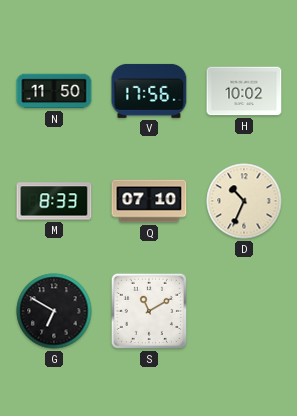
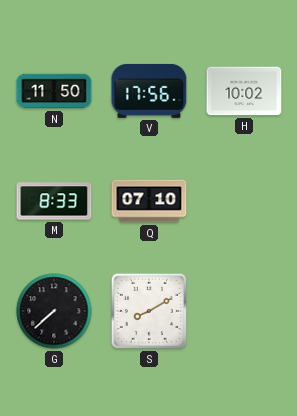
D: 10:34 -> none (244, 201)
G: 6:50 -> 7:38 (54, 311)
S: 11:10 -> 8:10 (149, 311)
